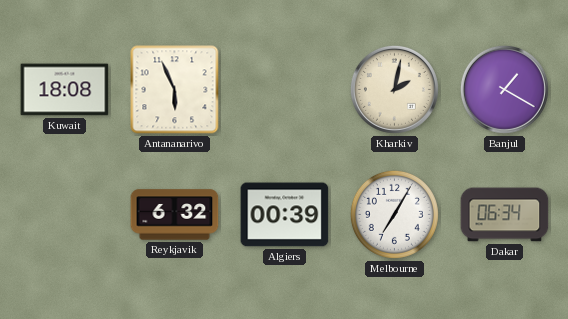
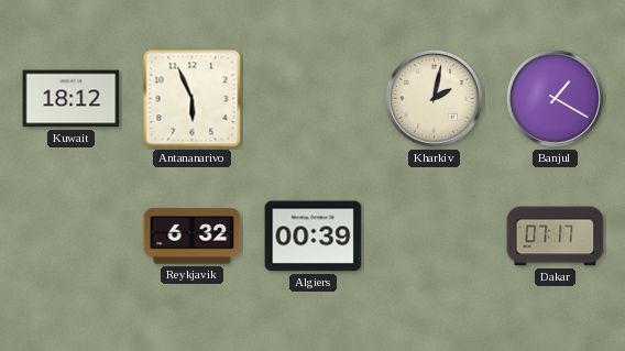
Kuwait: 18:08 -> 18:12 (72, 99)
Melbourne: 7:05 -> none (394, 214)
Dakar: 06:34 -> 07:17 (556, 237)
